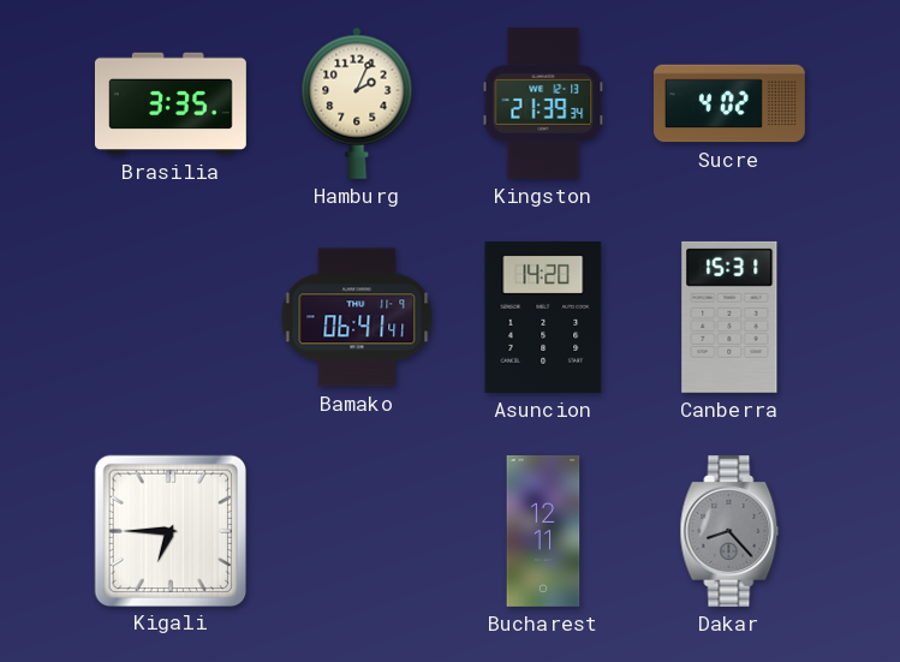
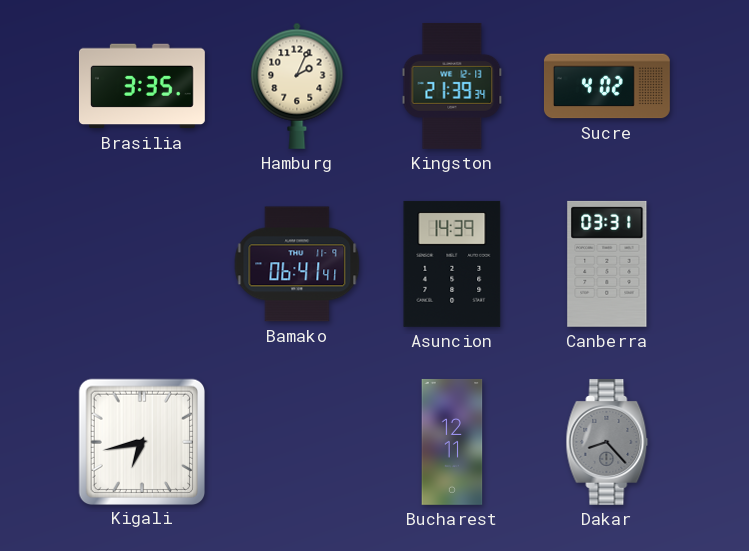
Asuncion: 14:20 -> 14:39 (452, 264)
Canberra: 15:31 -> 03:31 (607, 264)
Kigali: 6:45 -> 6:43 (141, 441)
